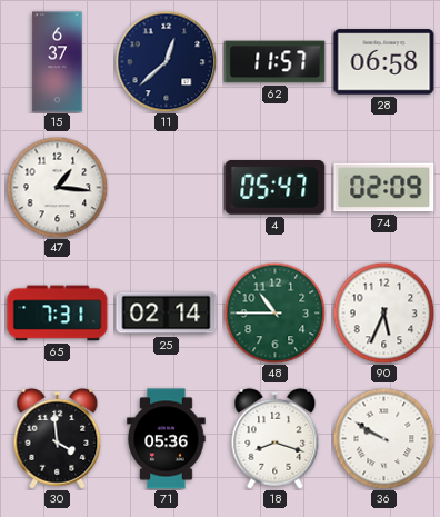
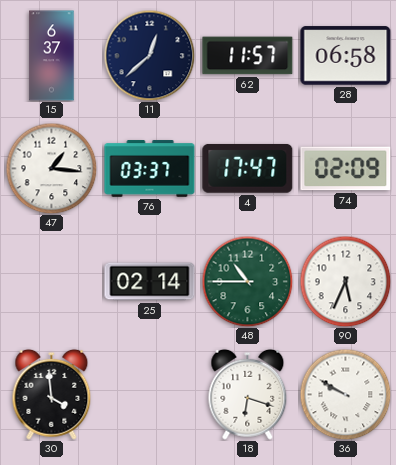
76: none -> 03:37 (150, 169)
4: 05:47 -> 17:47 (248, 168)
65: 7:31 -> none (58, 314)
71: 05:36 -> none (167, 439)
18: 8:18 -> 6:18 (248, 394)
